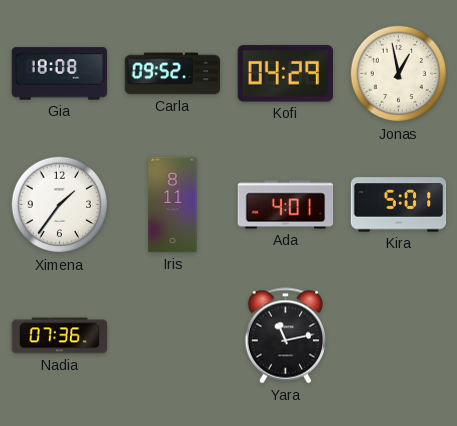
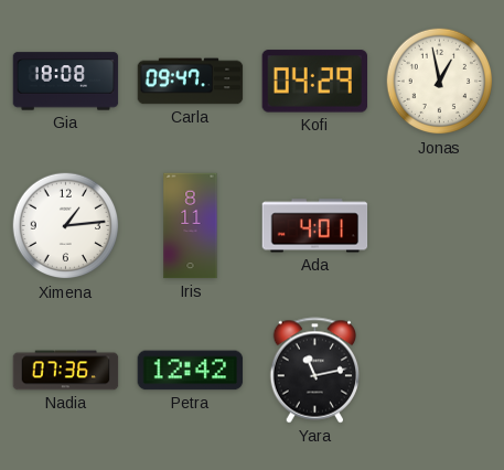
Carla: 09:52 -> 09:47 (191, 82)
Ximena: 1:36 -> 1:14 (66, 226)
Kira: 5:01 -> none (399, 205)
Petra: none -> 12:42 (191, 371)
